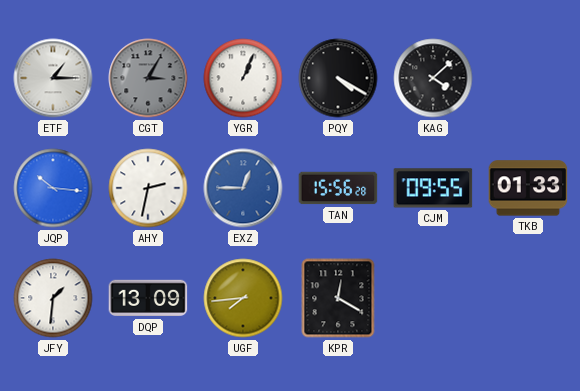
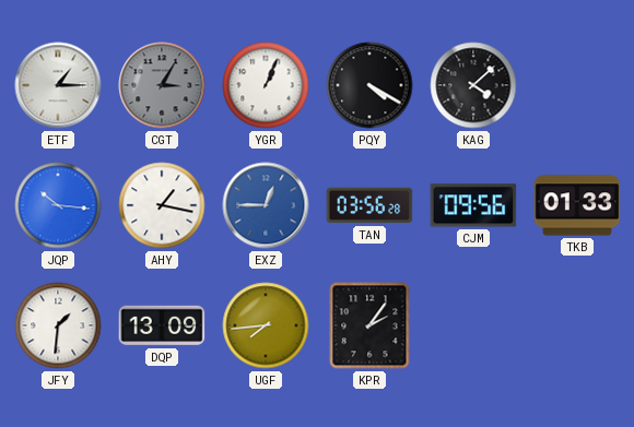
AHY: 2:32 -> 1:17 (162, 205)
TAN: 15:56 -> 03:56 (369, 205)
CJM: 09:55 -> 09:56 (473, 205)
KPR: 12:20 -> 2:06 (369, 325)
